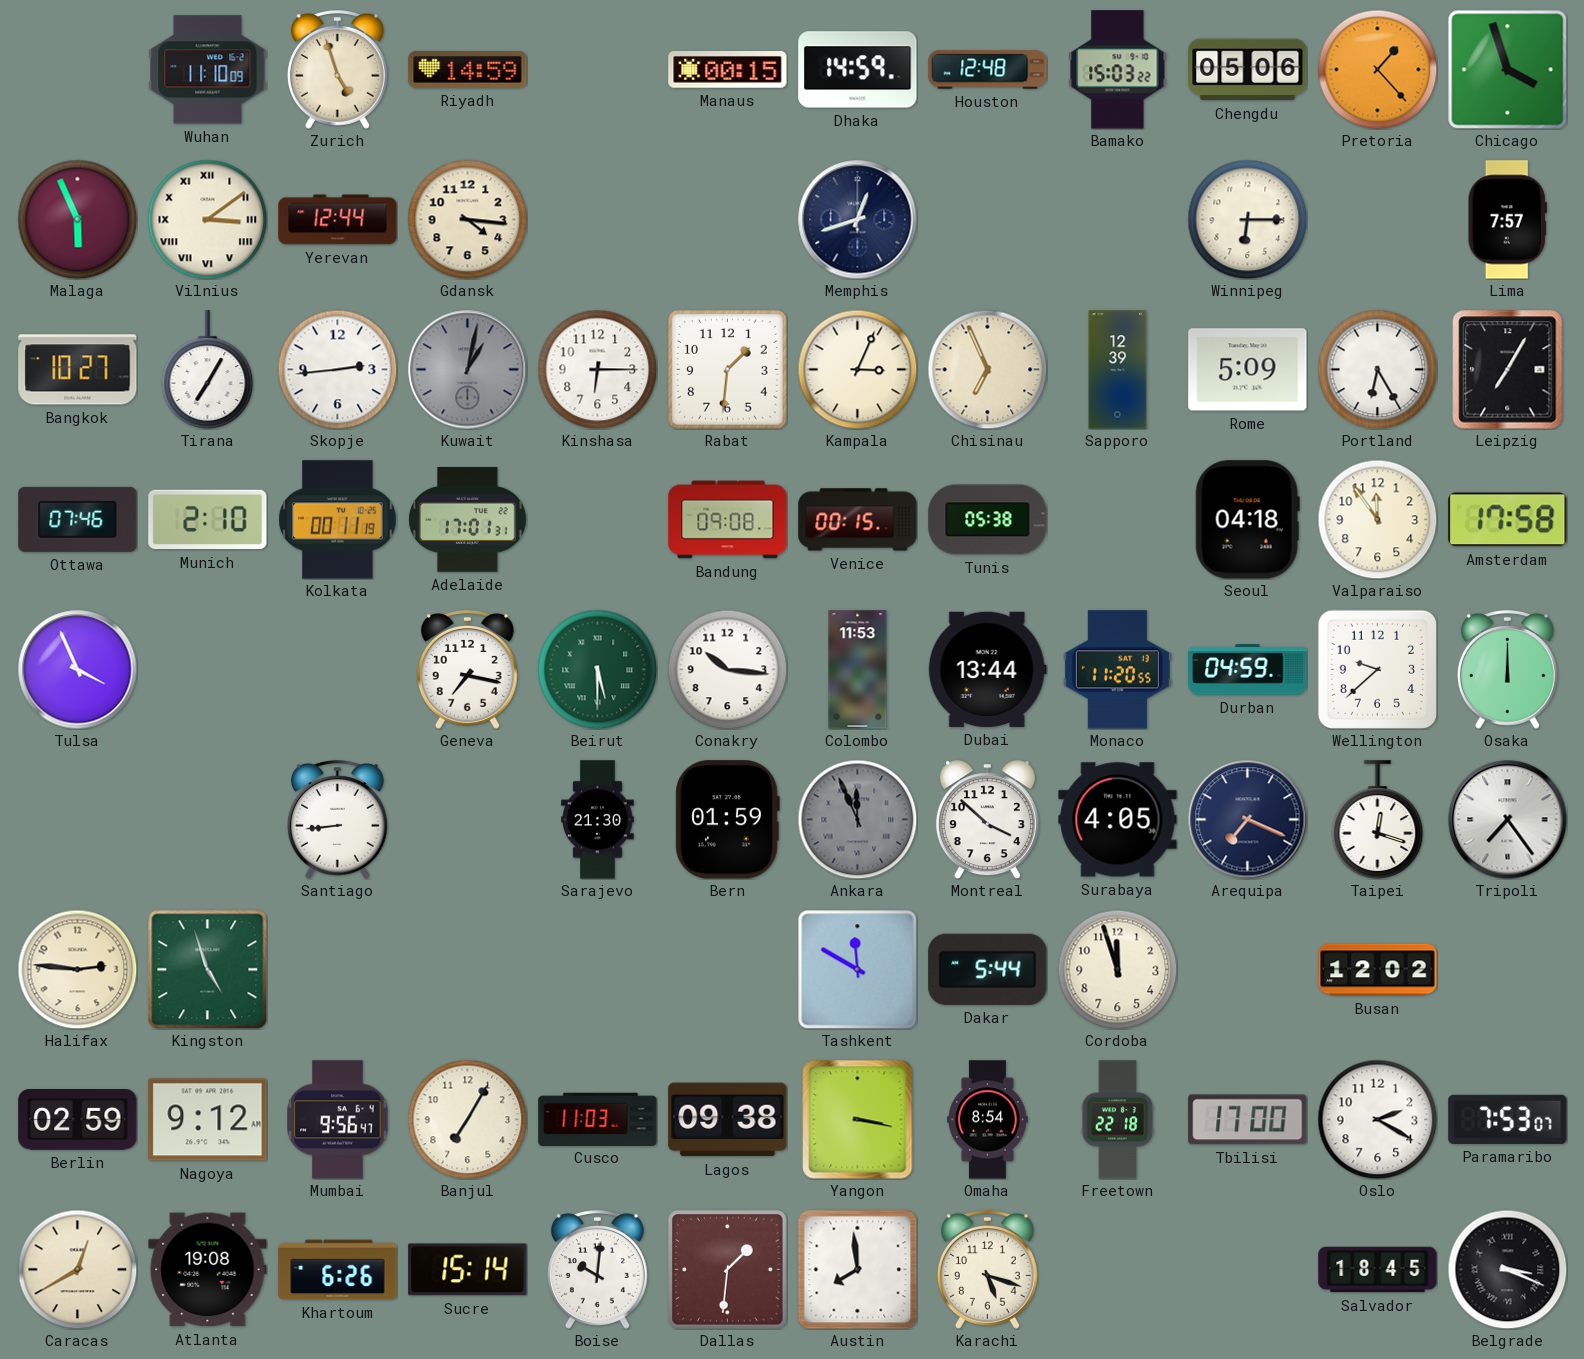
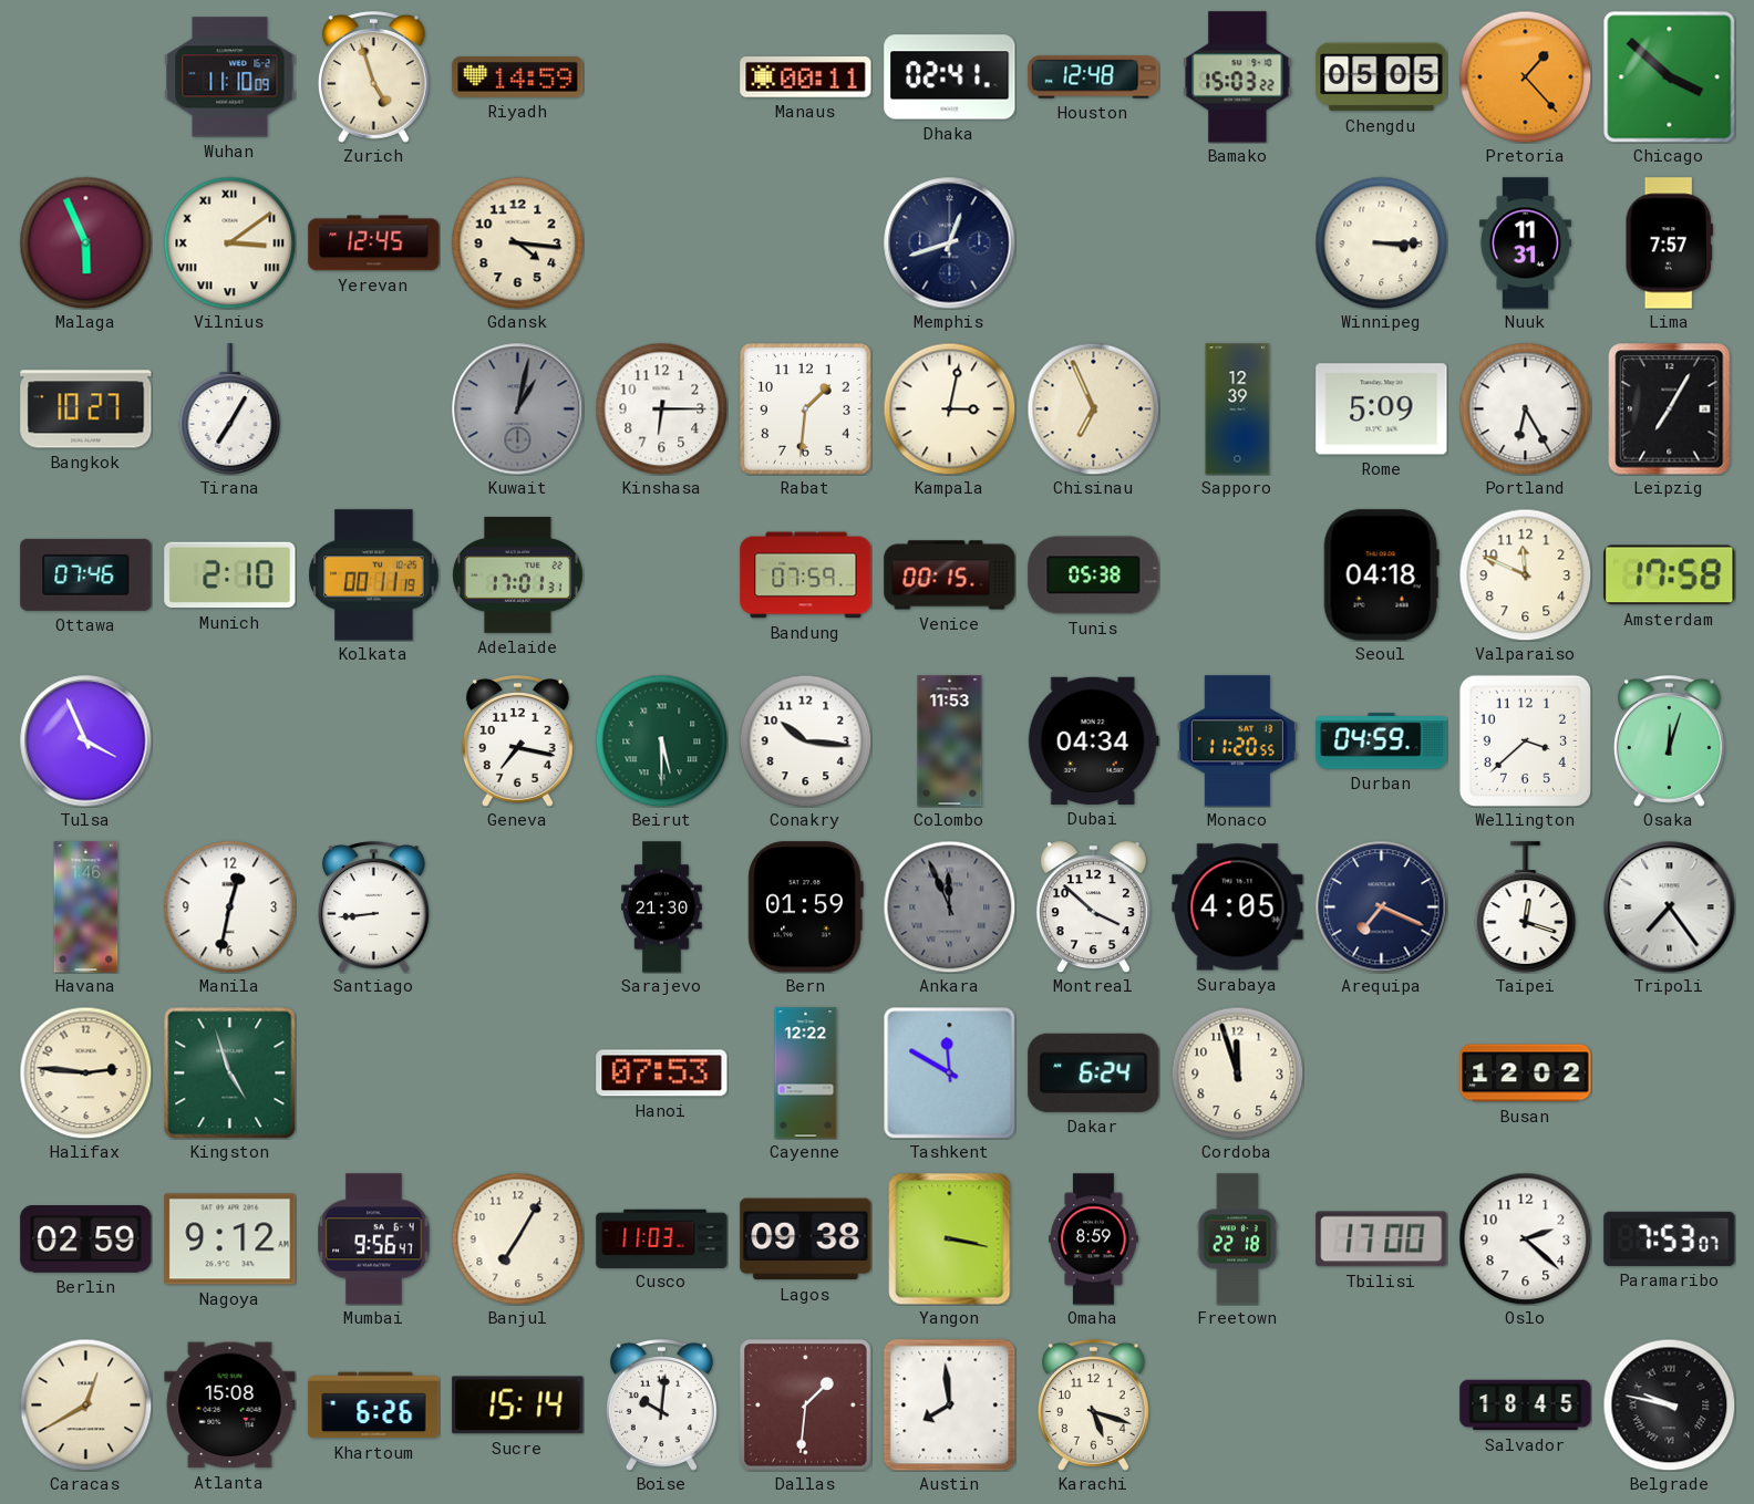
Manaus: 00:15 -> 00:11 (806, 77)
Dhaka: 14:59 -> 02:41 (950, 77)
Chengdu: 05:06 -> 05:05 (1382, 77)
Chicago: 3:57 -> 3:52 (1669, 76)
Yerevan: 12:44 -> 12:45 (374, 243)
Winnipeg: 6:15 -> 3:15 (1381, 242)
Nuuk: none -> 11:31 (1525, 243)
Skopje: 2:44 -> none (337, 369)
Kampala: 3:04 -> 3:02 (949, 408)
Bandung: 09:08 -> 07:59 (806, 575)
Valparaiso: 11:54 -> 11:49 (1525, 574)
Dubai: 13:44 -> 04:34 (1093, 740)
Wellington: 9:38 -> 3:38 (1525, 740)
Osaka: 12:00 -> 12:03 (1669, 741)
Havana: none -> 1:46 (86, 907)
Manila: none -> 12:32 (229, 906)
Hanoi: none -> 07:53 (662, 1073)
Cayenne: none -> 12:22 (806, 1073)
Dakar: 5:44 -> 6:24 (1094, 1072)
Omaha: 8:54 -> 8:59 (1094, 1239)
Oslo: 2:20 -> 2:22 (1525, 1238)
Atlanta: 19:08 -> 15:08 (230, 1406)
Belgrade: 3:19 -> 9:47 (1669, 1404)
